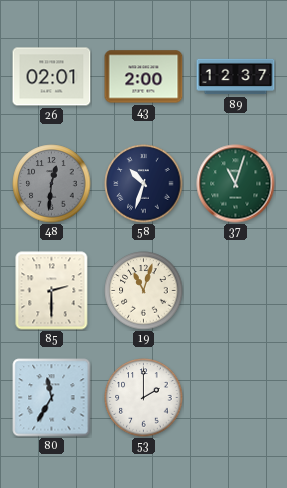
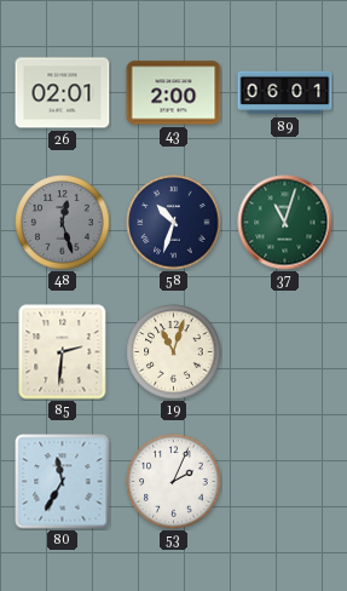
89: 12:37 -> 06:01 (285, 93)
48: 12:31 -> 12:27 (63, 223)
85: 2:30 -> 2:31 (63, 352)
53: 2:00 -> 2:04 (174, 482)
